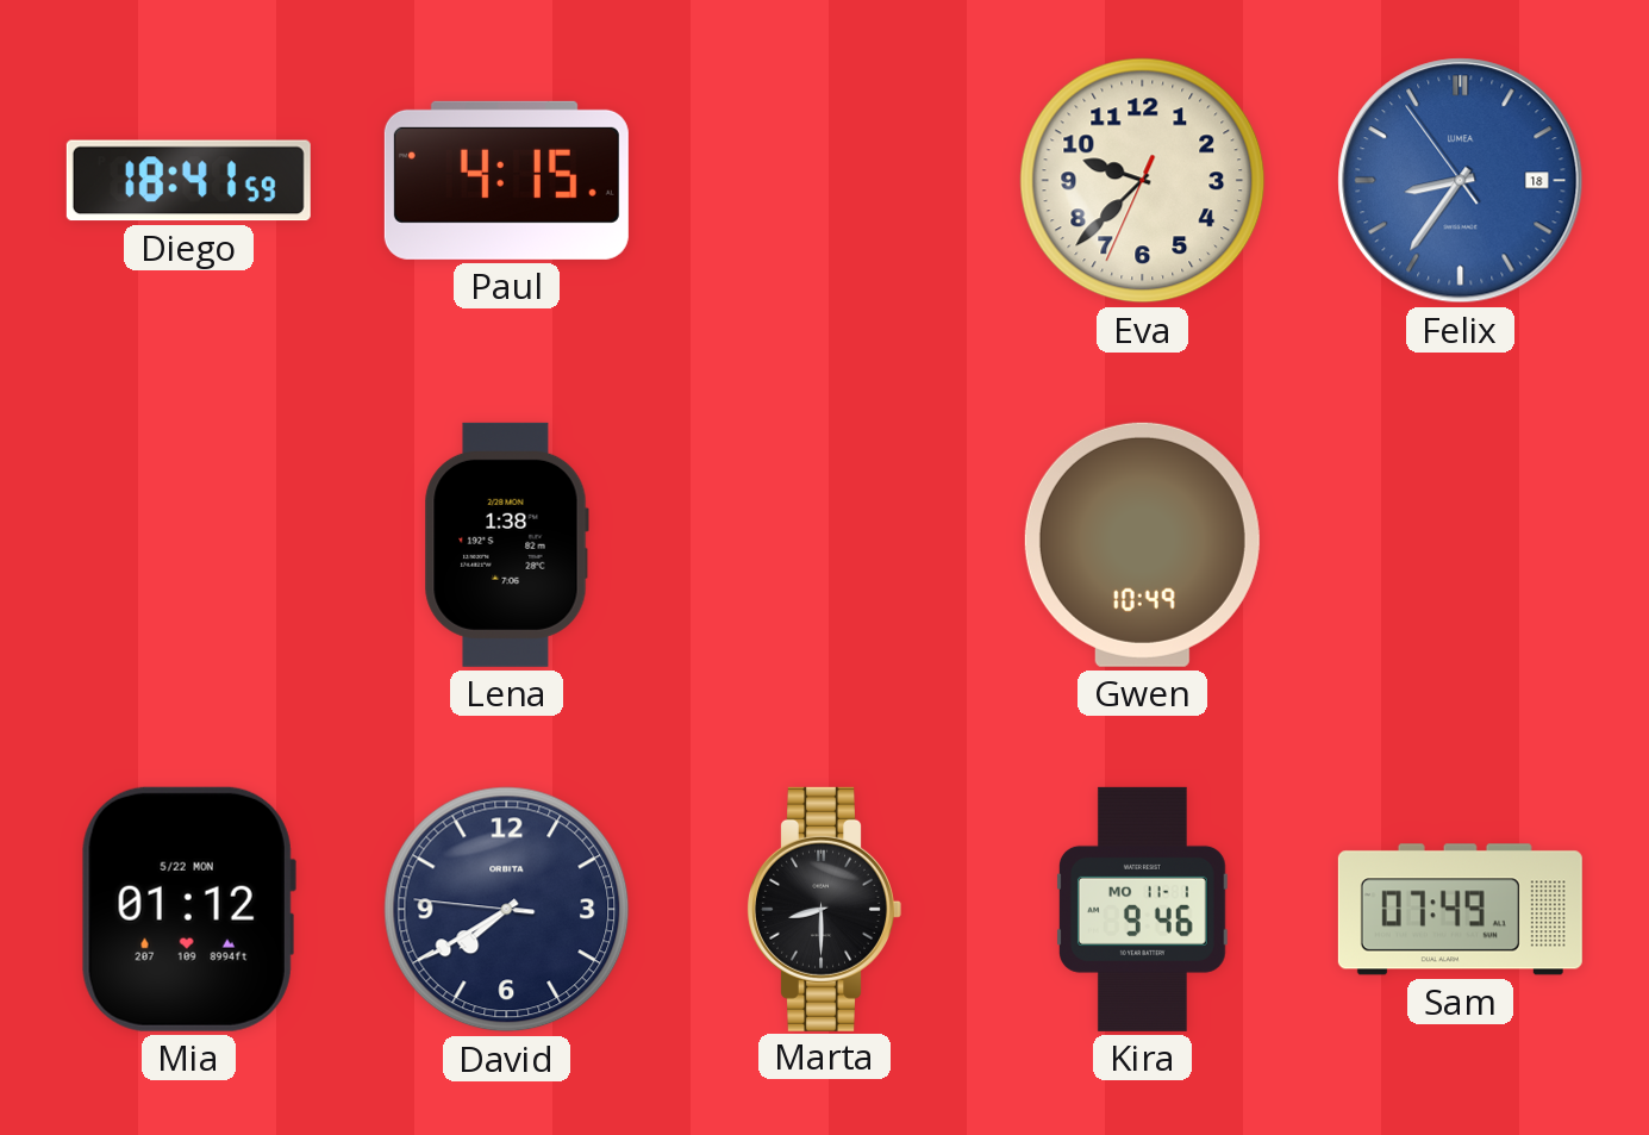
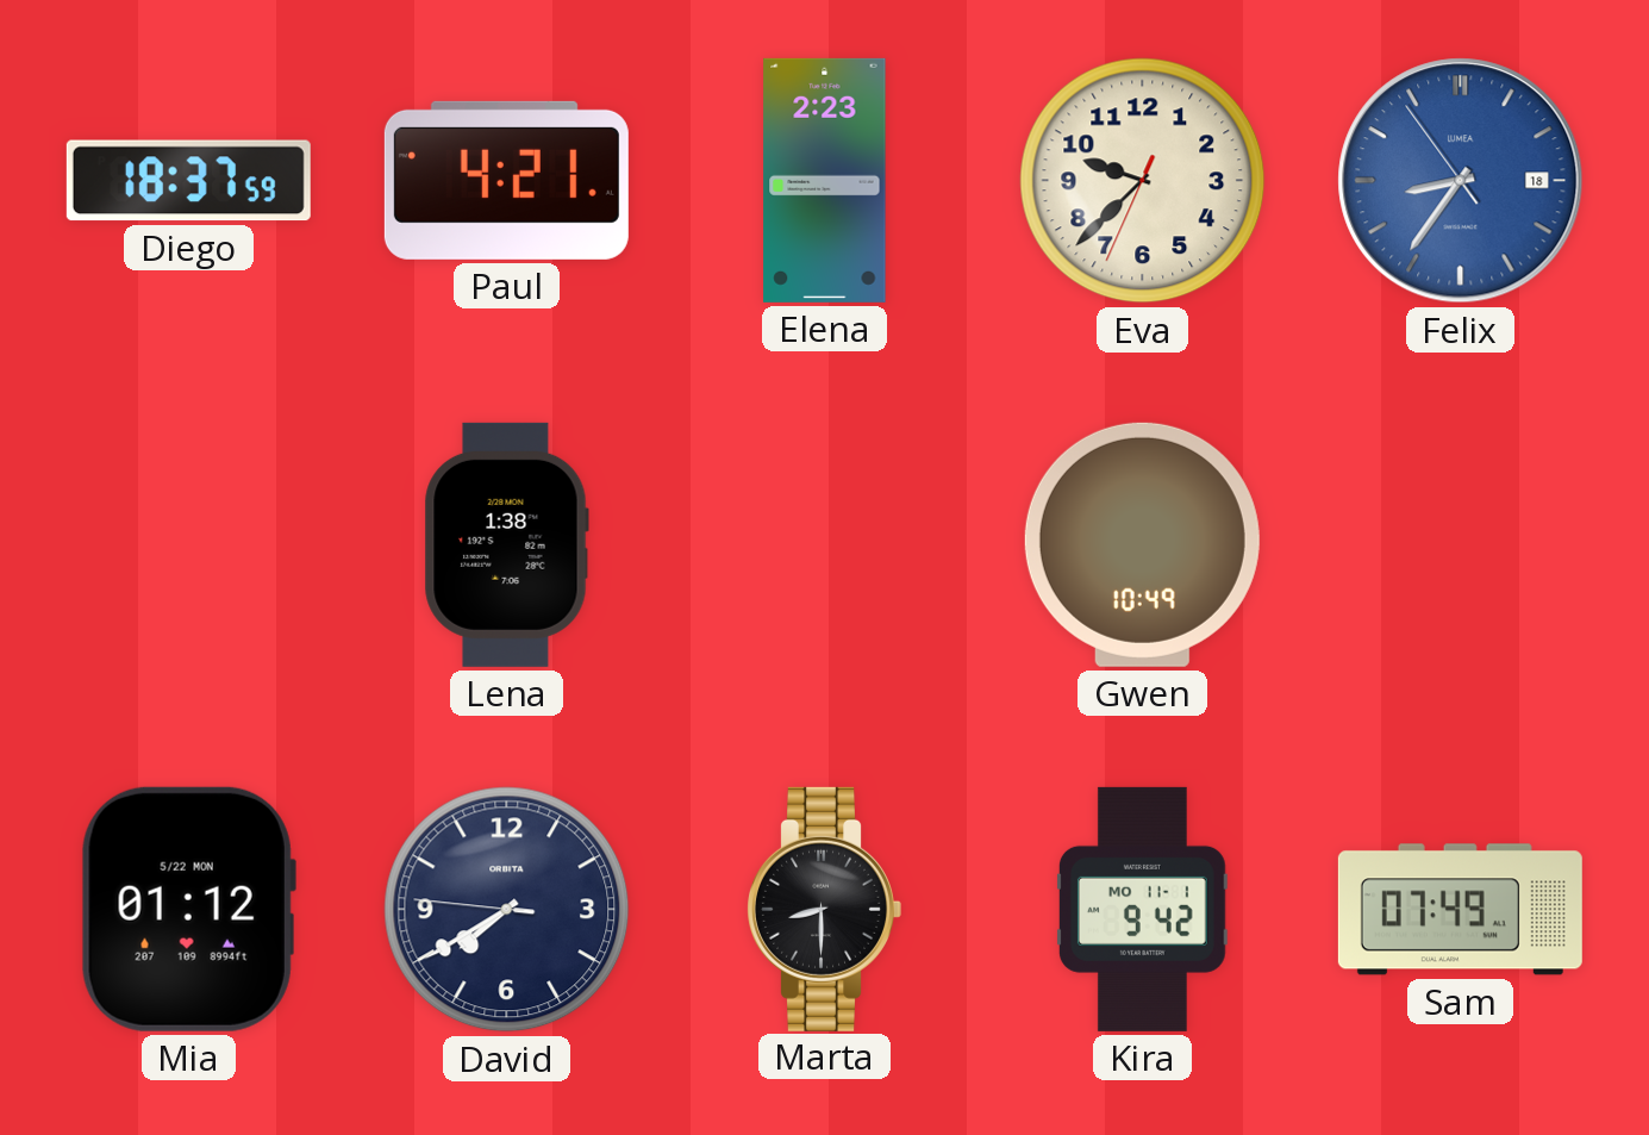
Diego: 18:41 -> 18:37 (188, 181)
Paul: 4:15 -> 4:21 (506, 180)
Elena: none -> 2:23 (825, 180)
Kira: 9:46 -> 9:42 (1142, 909)
